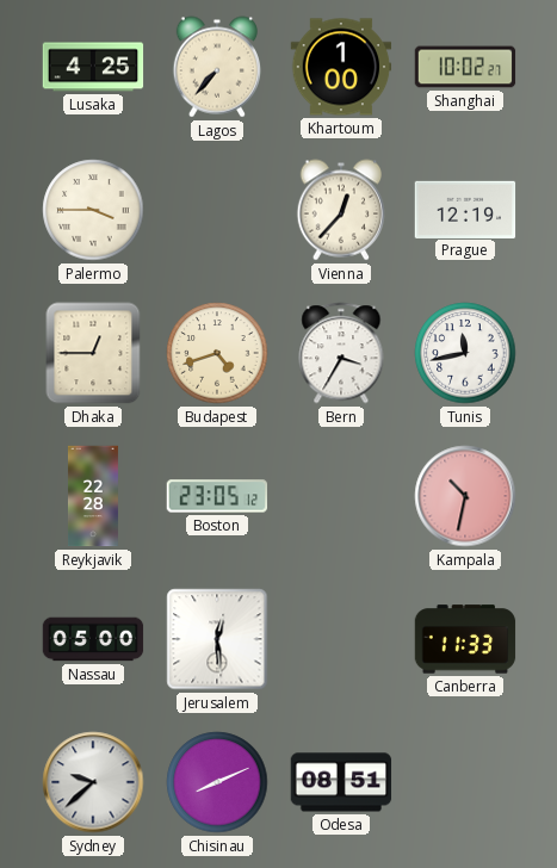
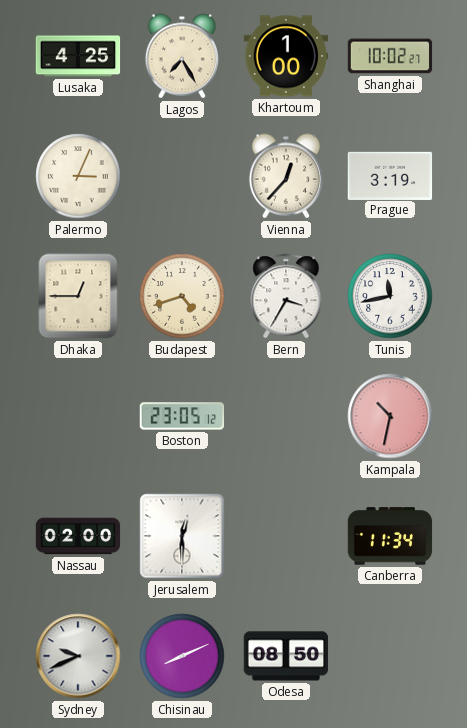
Lagos: 7:37 -> 7:25 (182, 56)
Palermo: 3:45 -> 3:04 (78, 176)
Prague: 12:19 -> 3:19 (390, 175)
Reykjavik: 22:28 -> none (93, 496)
Nassau: 05:00 -> 02:00 (78, 536)
Jerusalem: 12:29 -> 12:30 (182, 536)
Canberra: 11:33 -> 11:34 (390, 536)
Sydney: 9:38 -> 9:41 (78, 656)
Odesa: 08:51 -> 08:50 (286, 656)
